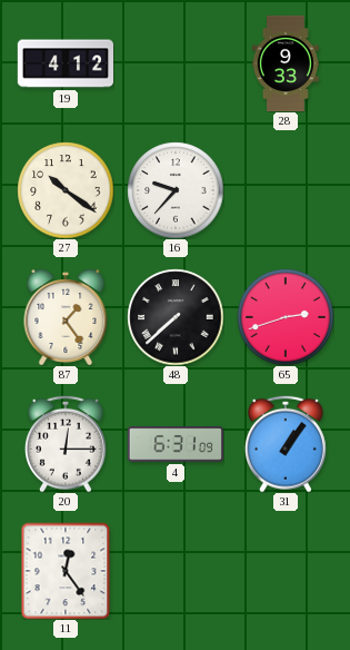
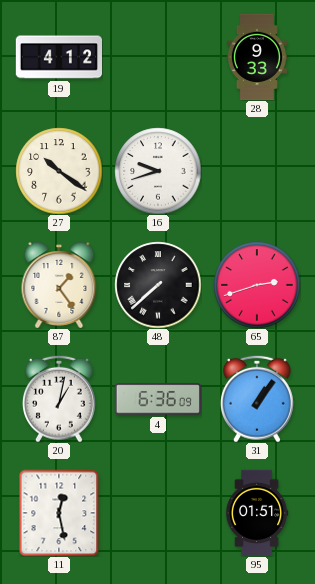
16: 9:37 -> 9:42 (158, 171)
20: 12:15 -> 1:02 (59, 399)
4: 6:31 -> 6:36 (157, 399)
11: 12:24 -> 12:28 (59, 513)
95: none -> 01:51 (257, 512)
